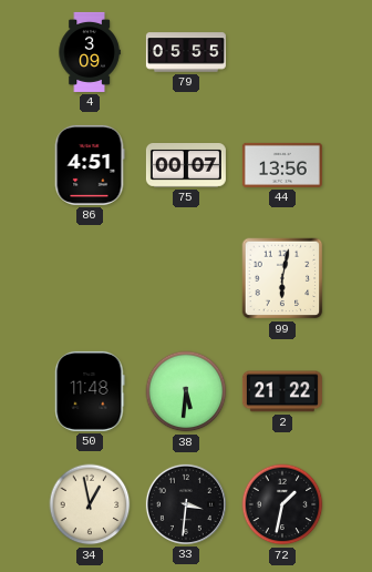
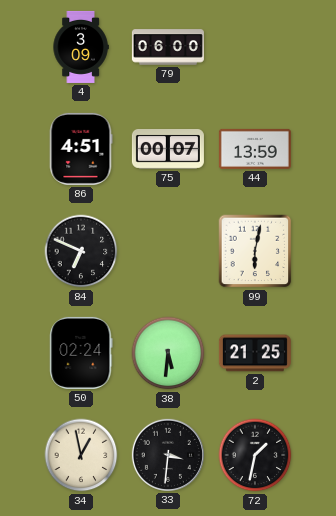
79: 05:55 -> 06:00 (168, 47)
44: 13:56 -> 13:59 (255, 149)
84: none -> 6:49 (81, 251)
50: 11:48 -> 02:24 (81, 353)
2: 21:22 -> 21:25 (255, 353)
